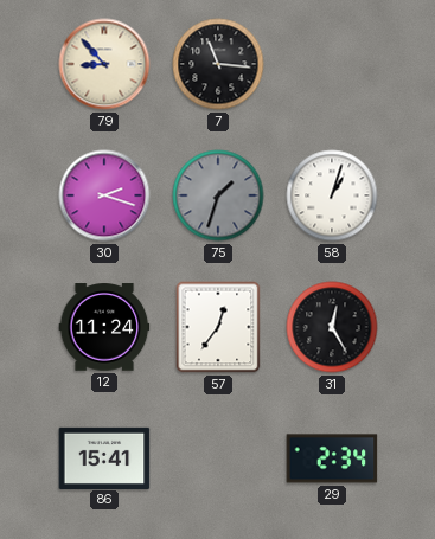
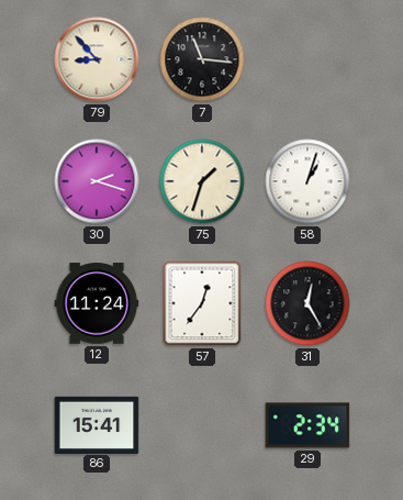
75 dial: grey -> cream (202, 181)
